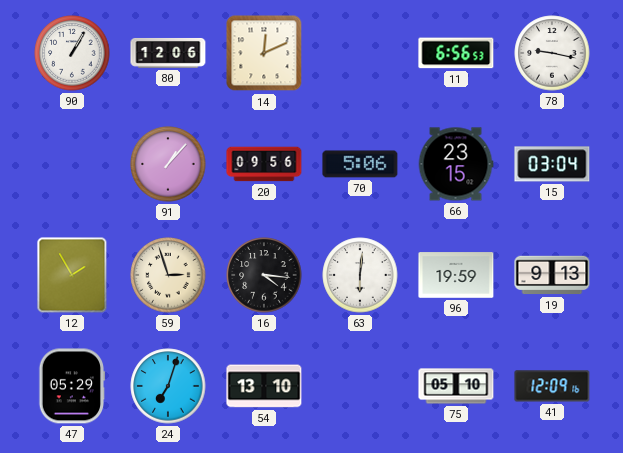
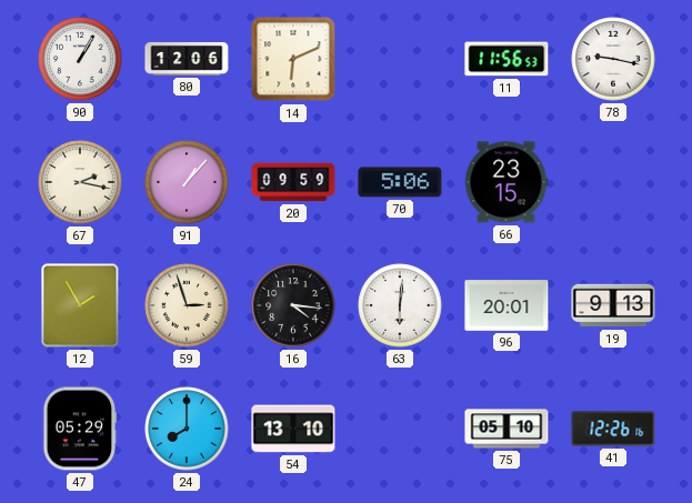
14: 12:11 -> 6:11 (293, 59)
11: 6:56 -> 11:56 (507, 59)
67: none -> 2:17 (80, 182)
20: 09:56 -> 09:59 (293, 182)
15: 03:04 -> none (552, 164)
96: 19:59 -> 20:01 (507, 305)
24: 7:03 -> 8:00 (187, 429)
41: 12:09 -> 12:26 (613, 429)
